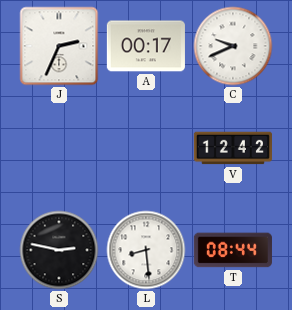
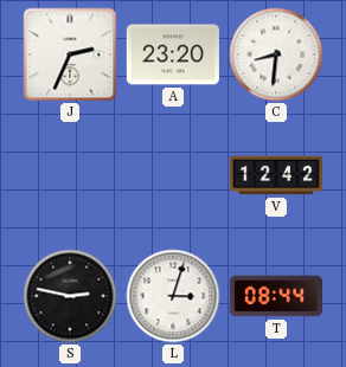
A: 00:17 -> 23:20 (173, 54)
C: 9:41 -> 8:31 (276, 54)
L: 8:29 -> 3:03 (173, 296)
